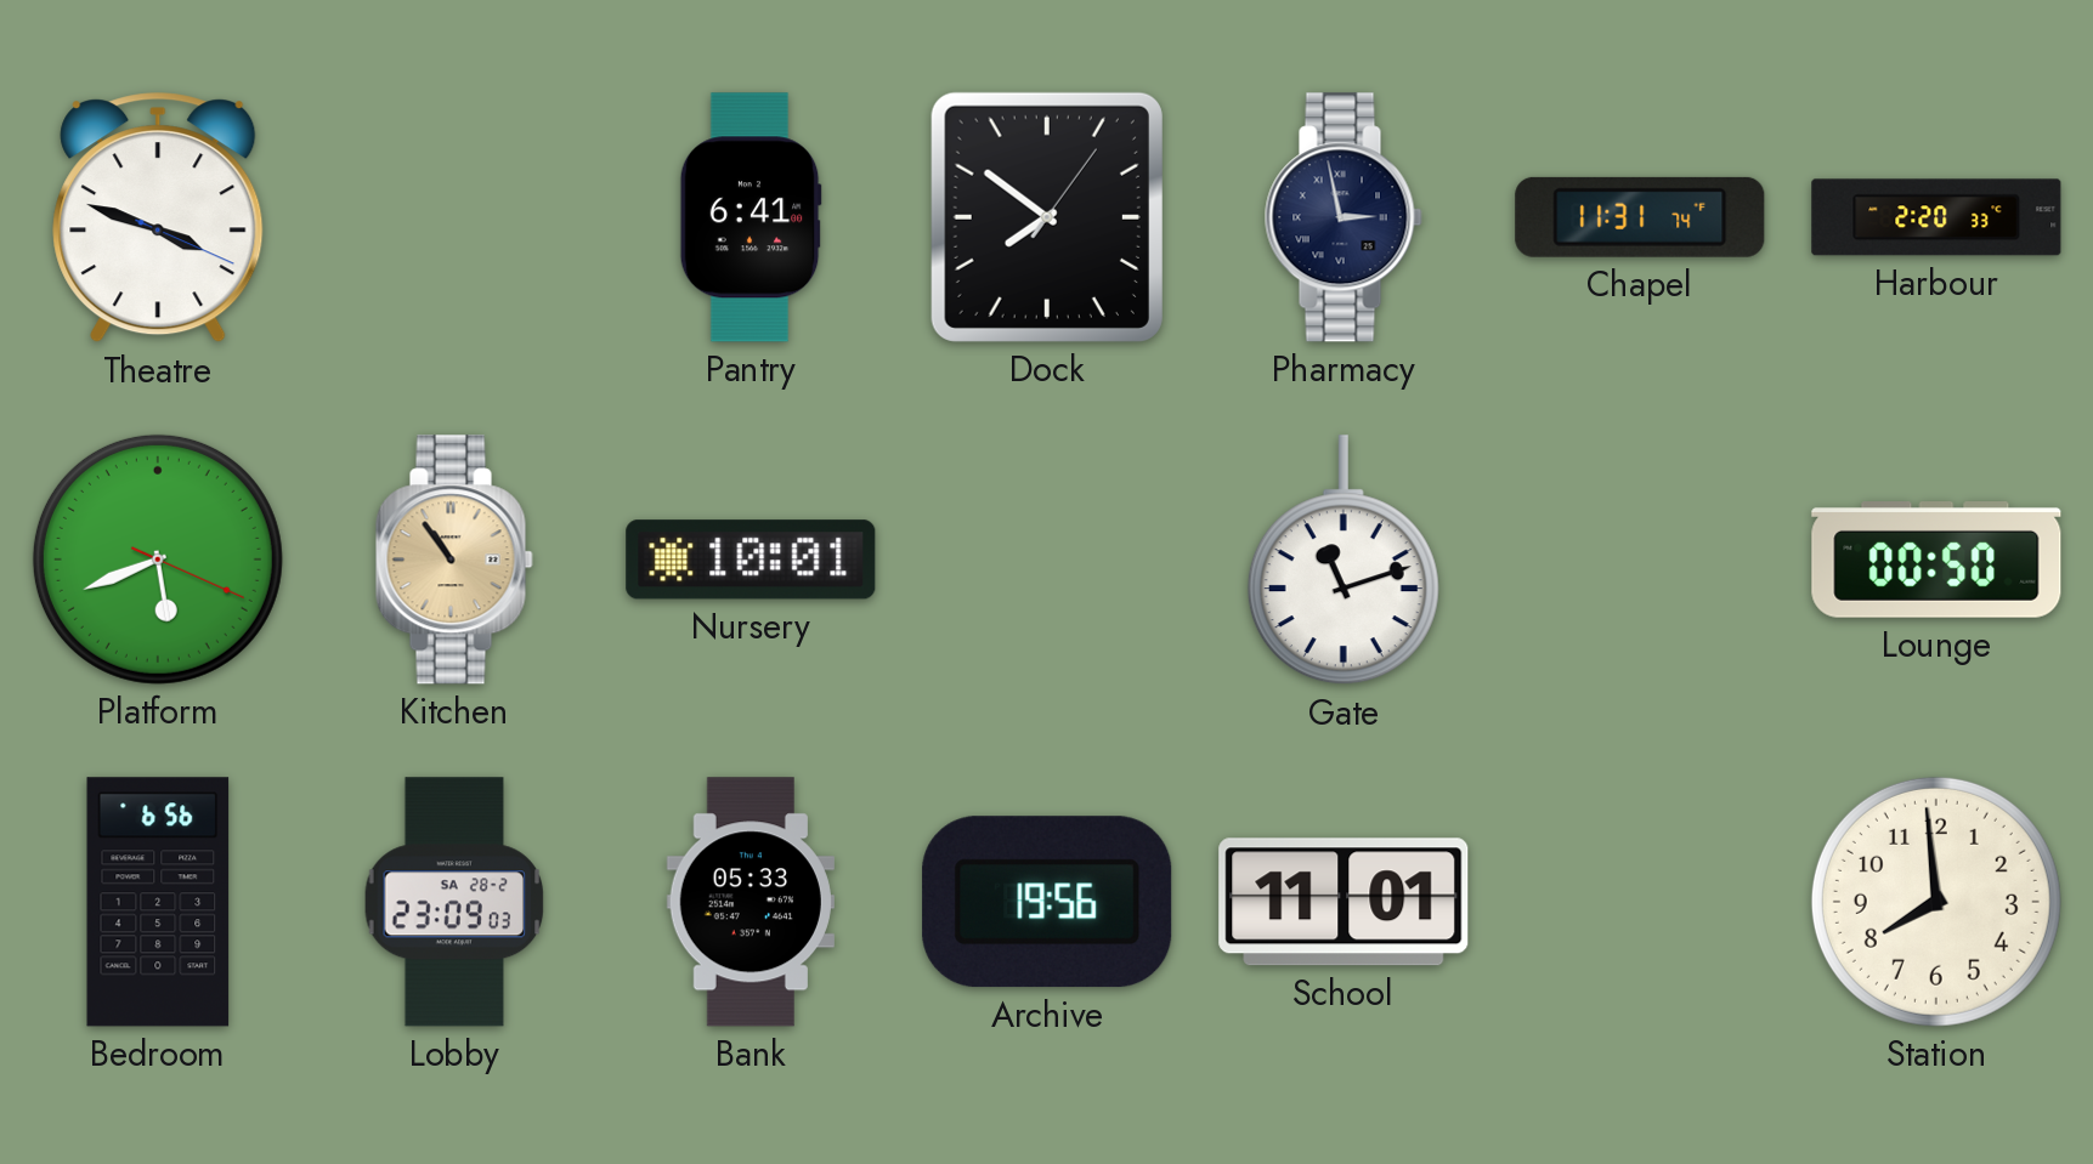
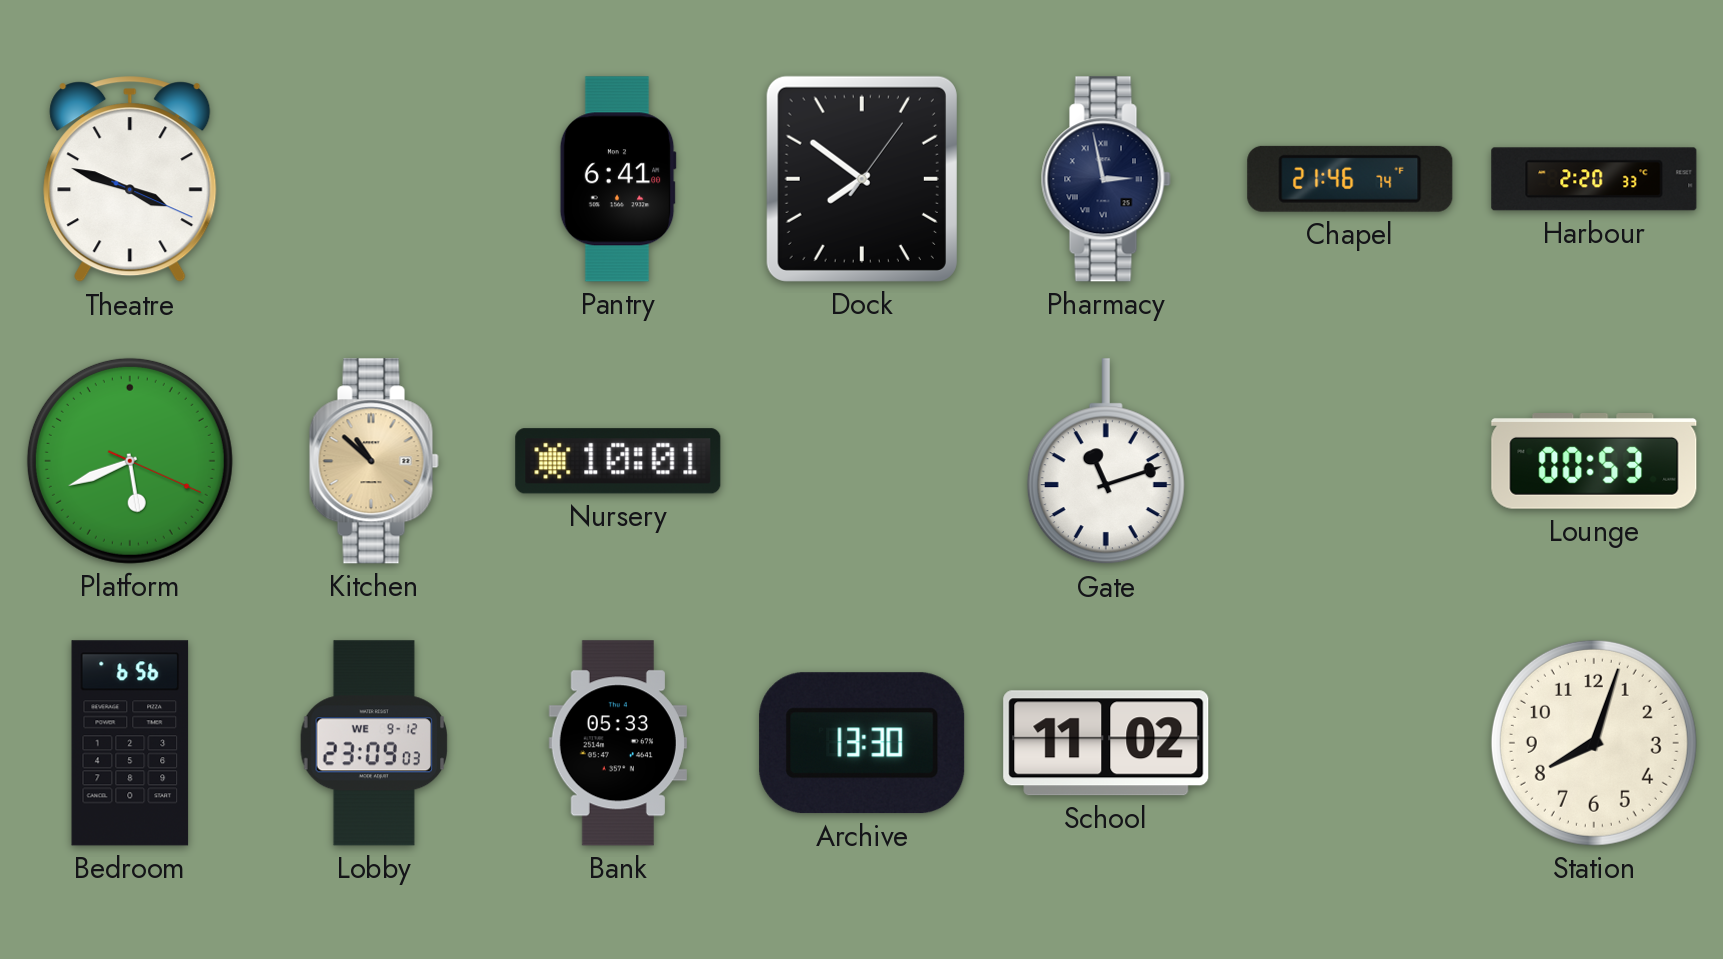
Chapel: 11:31 -> 21:46 (1350, 179)
Kitchen: 10:54 -> 10:52 (374, 461)
Lounge: 00:50 -> 00:53 (1594, 462)
Lobby date: SA 28-2 -> WE 9-12 (374, 743)
Archive: 19:56 -> 13:30 (862, 743)
School: 11:01 -> 11:02 (1106, 743)
Station: 7:59 -> 8:03 (1594, 743)
